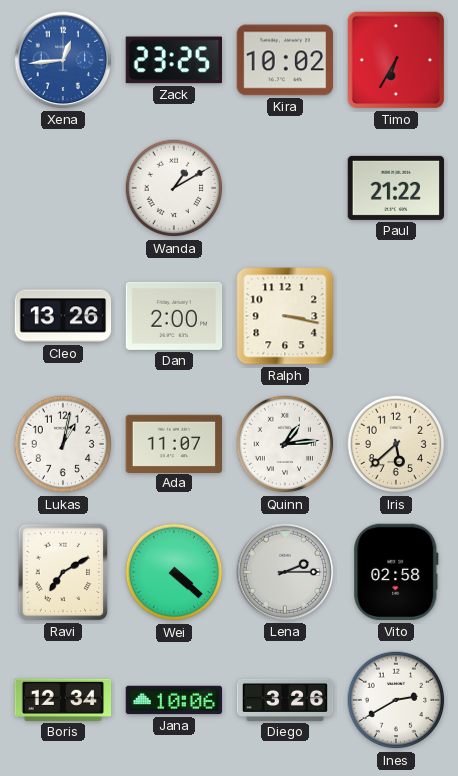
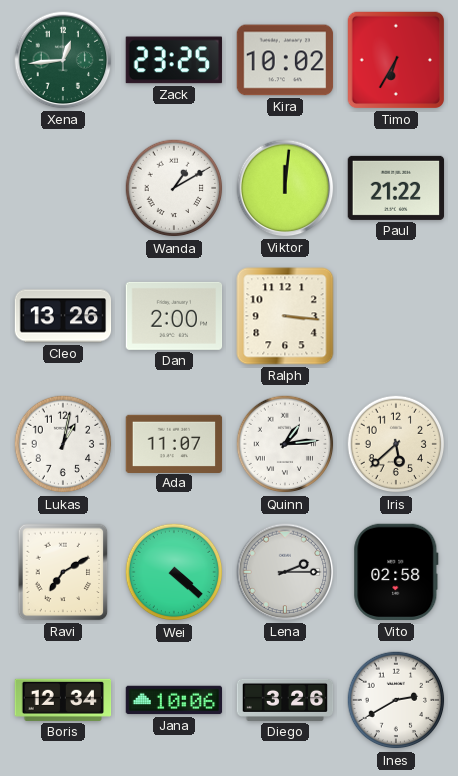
Xena dial: blue -> green (63, 60)
Viktor: none -> 12:01 (285, 188)
Ralph: 3:17 -> 3:16 (285, 316)
